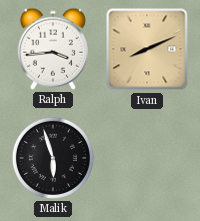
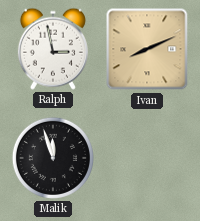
Ralph: 3:44 -> 2:58 (53, 49)
Malik: 5:57 -> 11:57 (53, 158)
